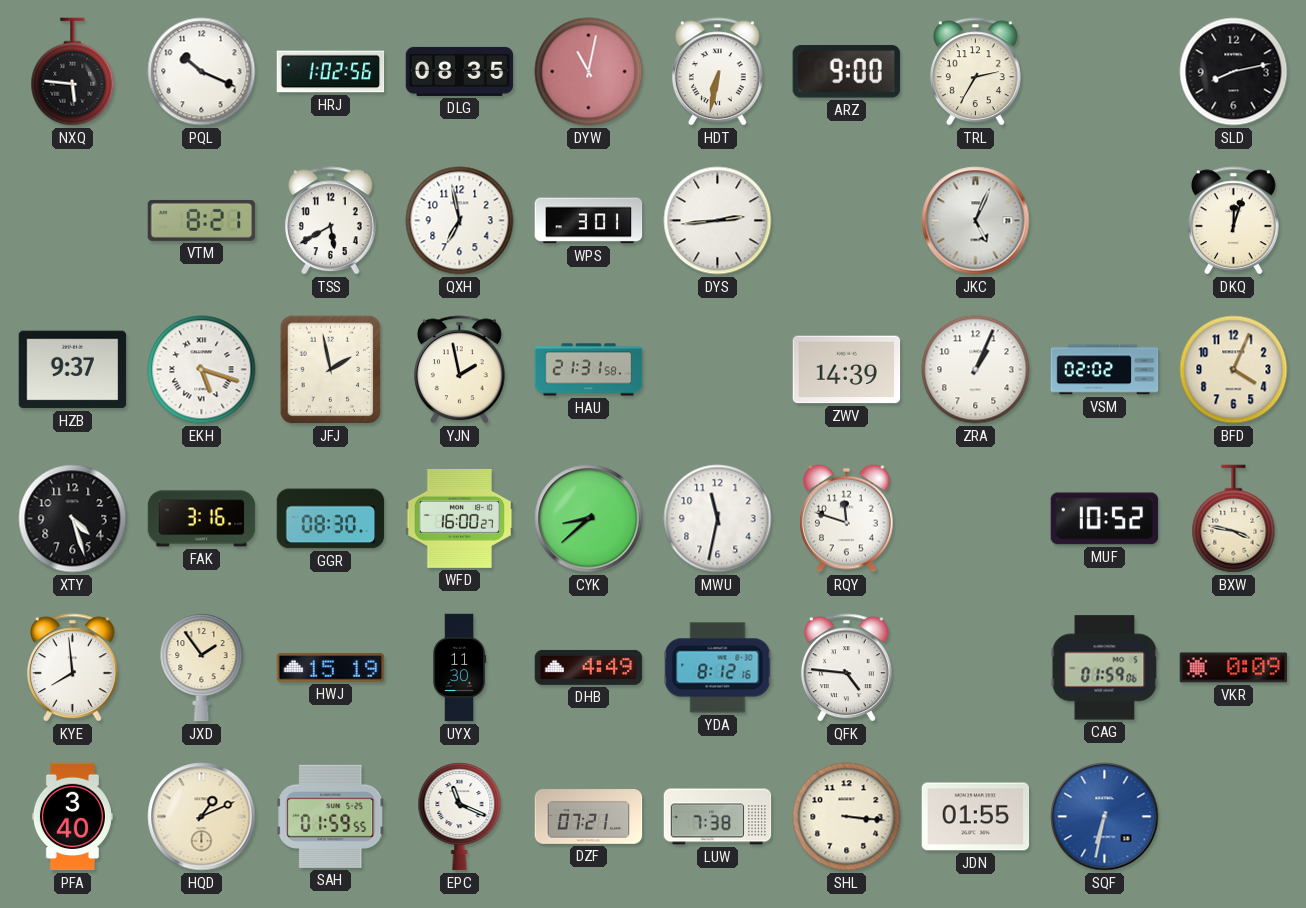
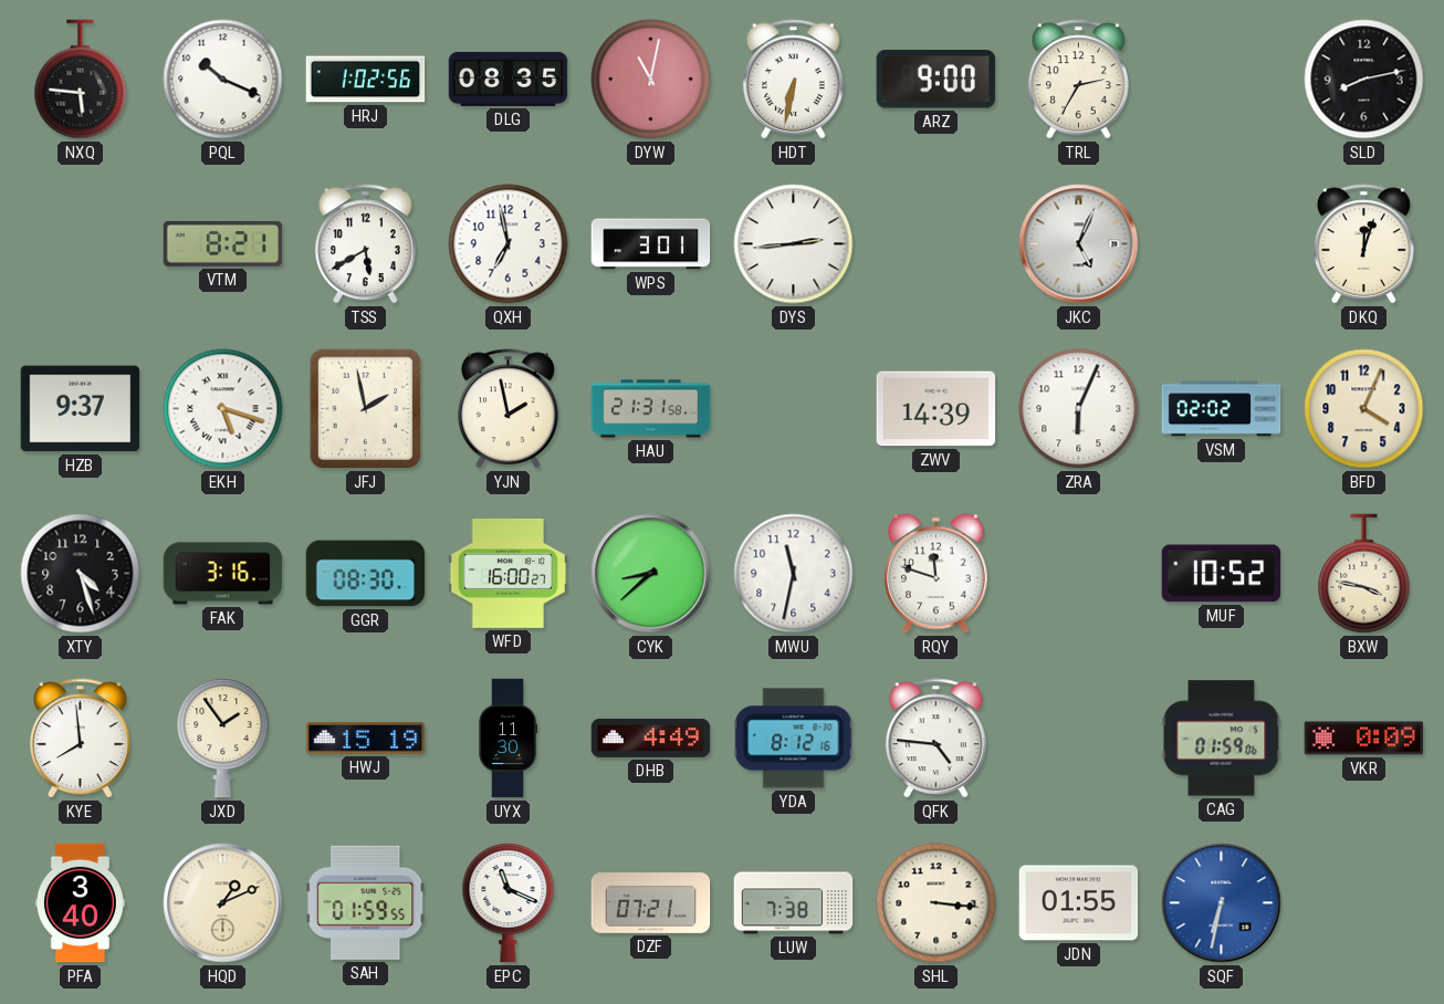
ZRA: 1:04 -> 6:04 (1079, 409)
